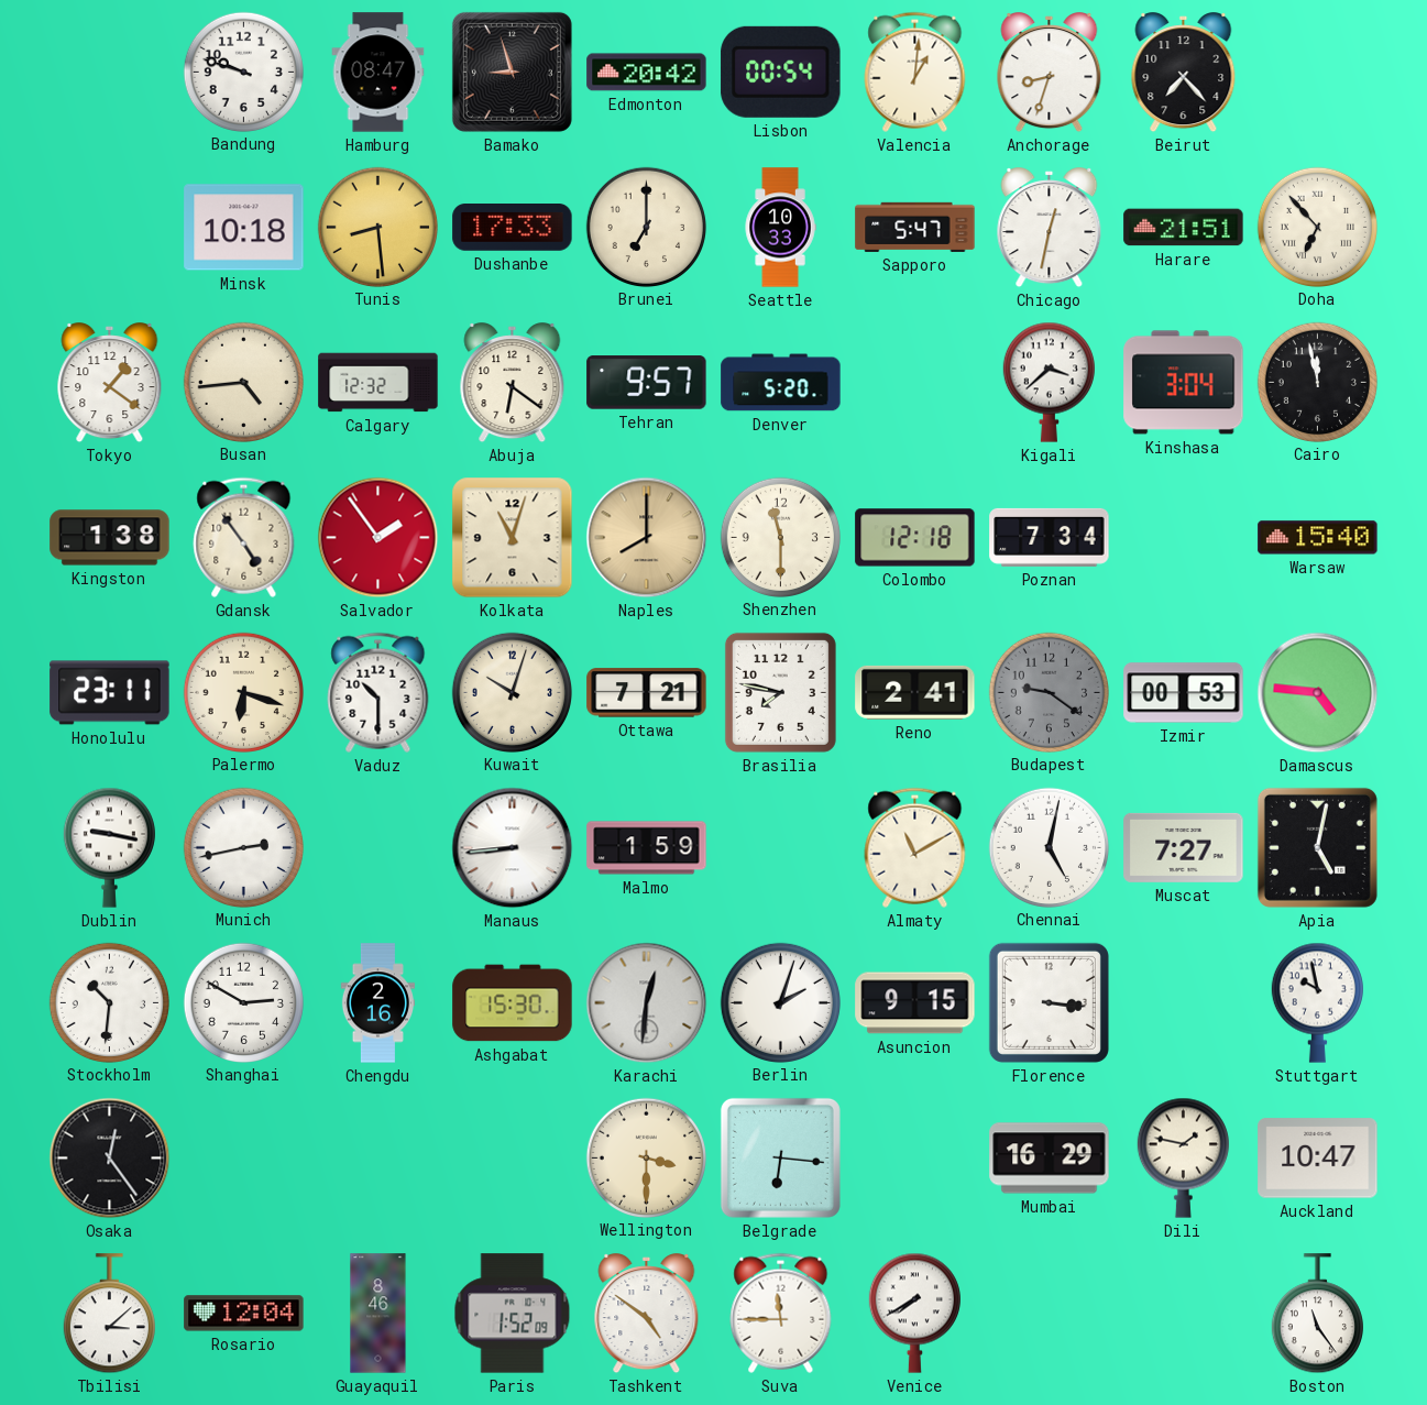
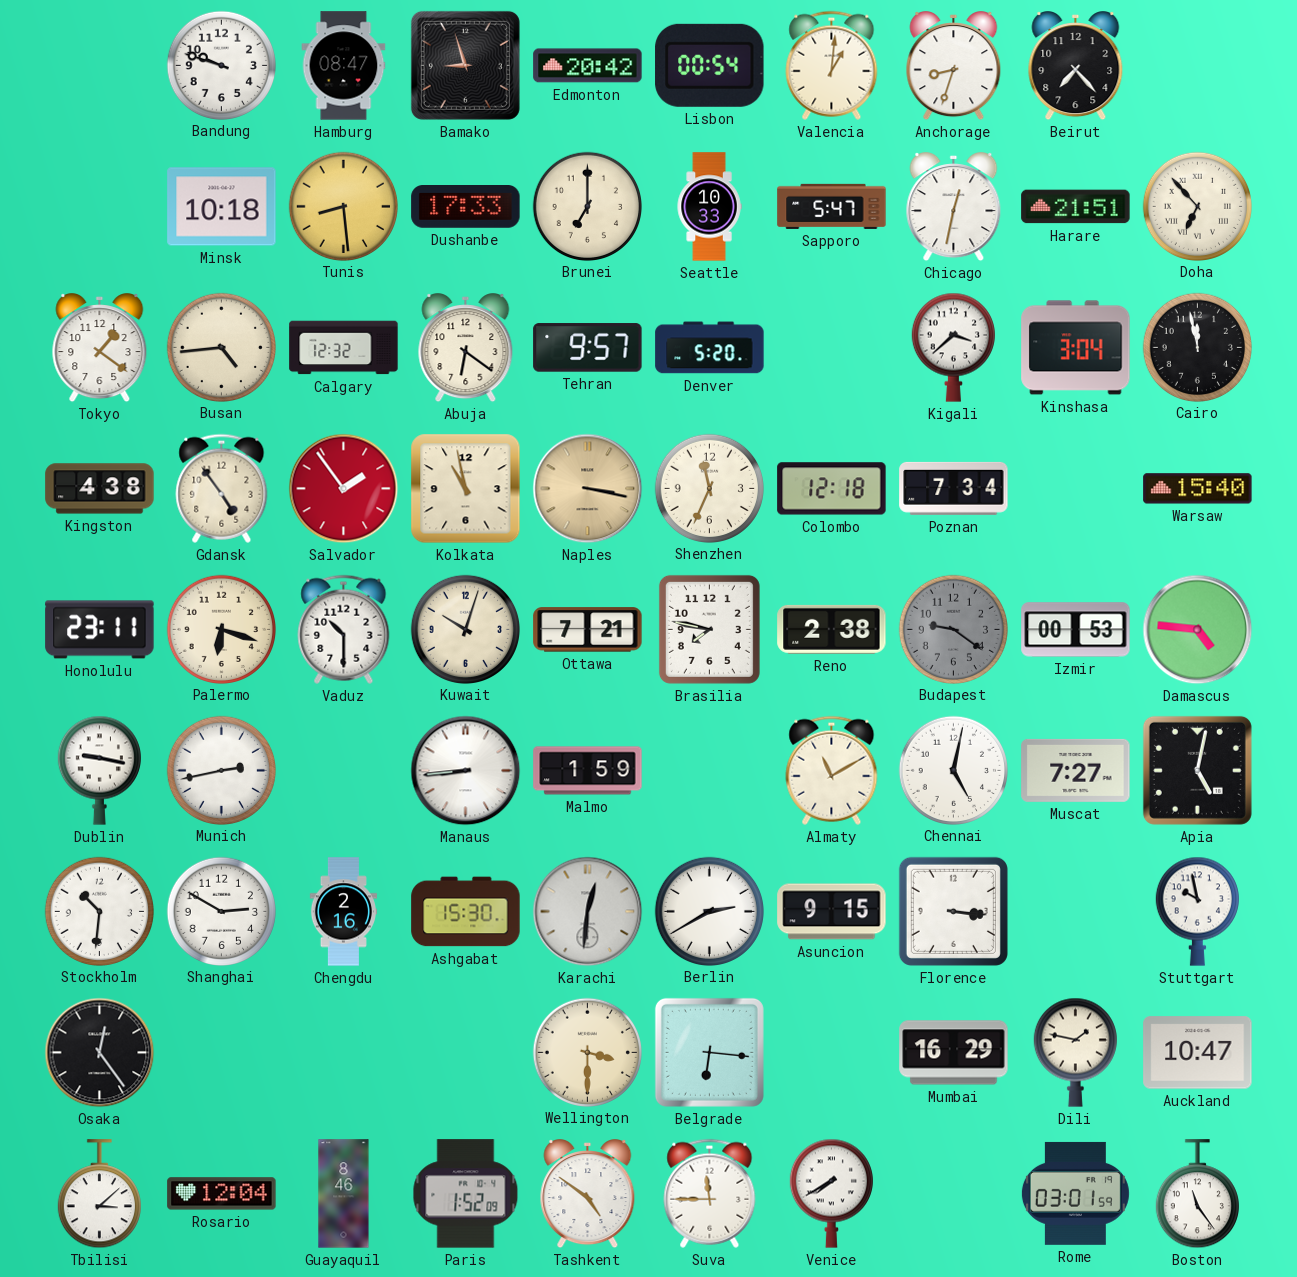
Kingston: 1:38 -> 4:38 (100, 489)
Kolkata: 11:03 -> 10:58 (466, 489)
Naples: 8:00 -> 3:17 (588, 489)
Shenzhen: 11:30 -> 11:34 (709, 488)
Reno: 2:41 -> 2:38 (832, 629)
Berlin: 2:03 -> 2:40 (709, 911)
Rome: none -> 03:01 (1075, 1193)
